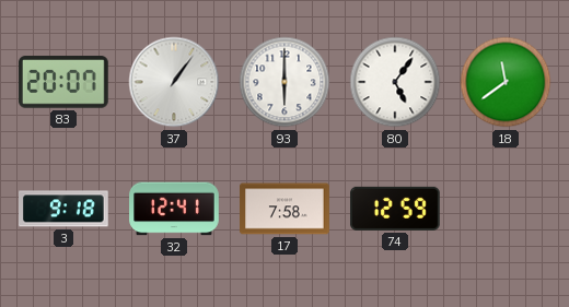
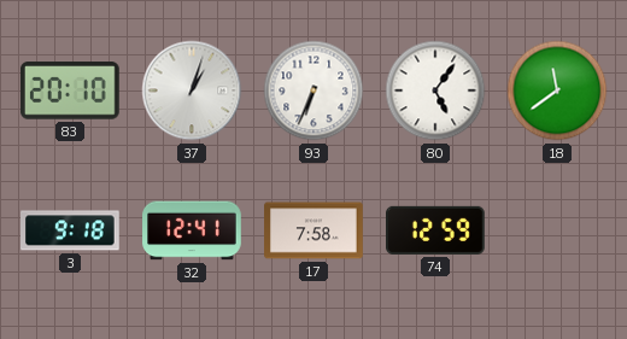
83: 20:07 -> 20:10 (70, 90)
37: 1:06 -> 1:03 (192, 90)
93: 6:00 -> 6:34 (313, 90)
